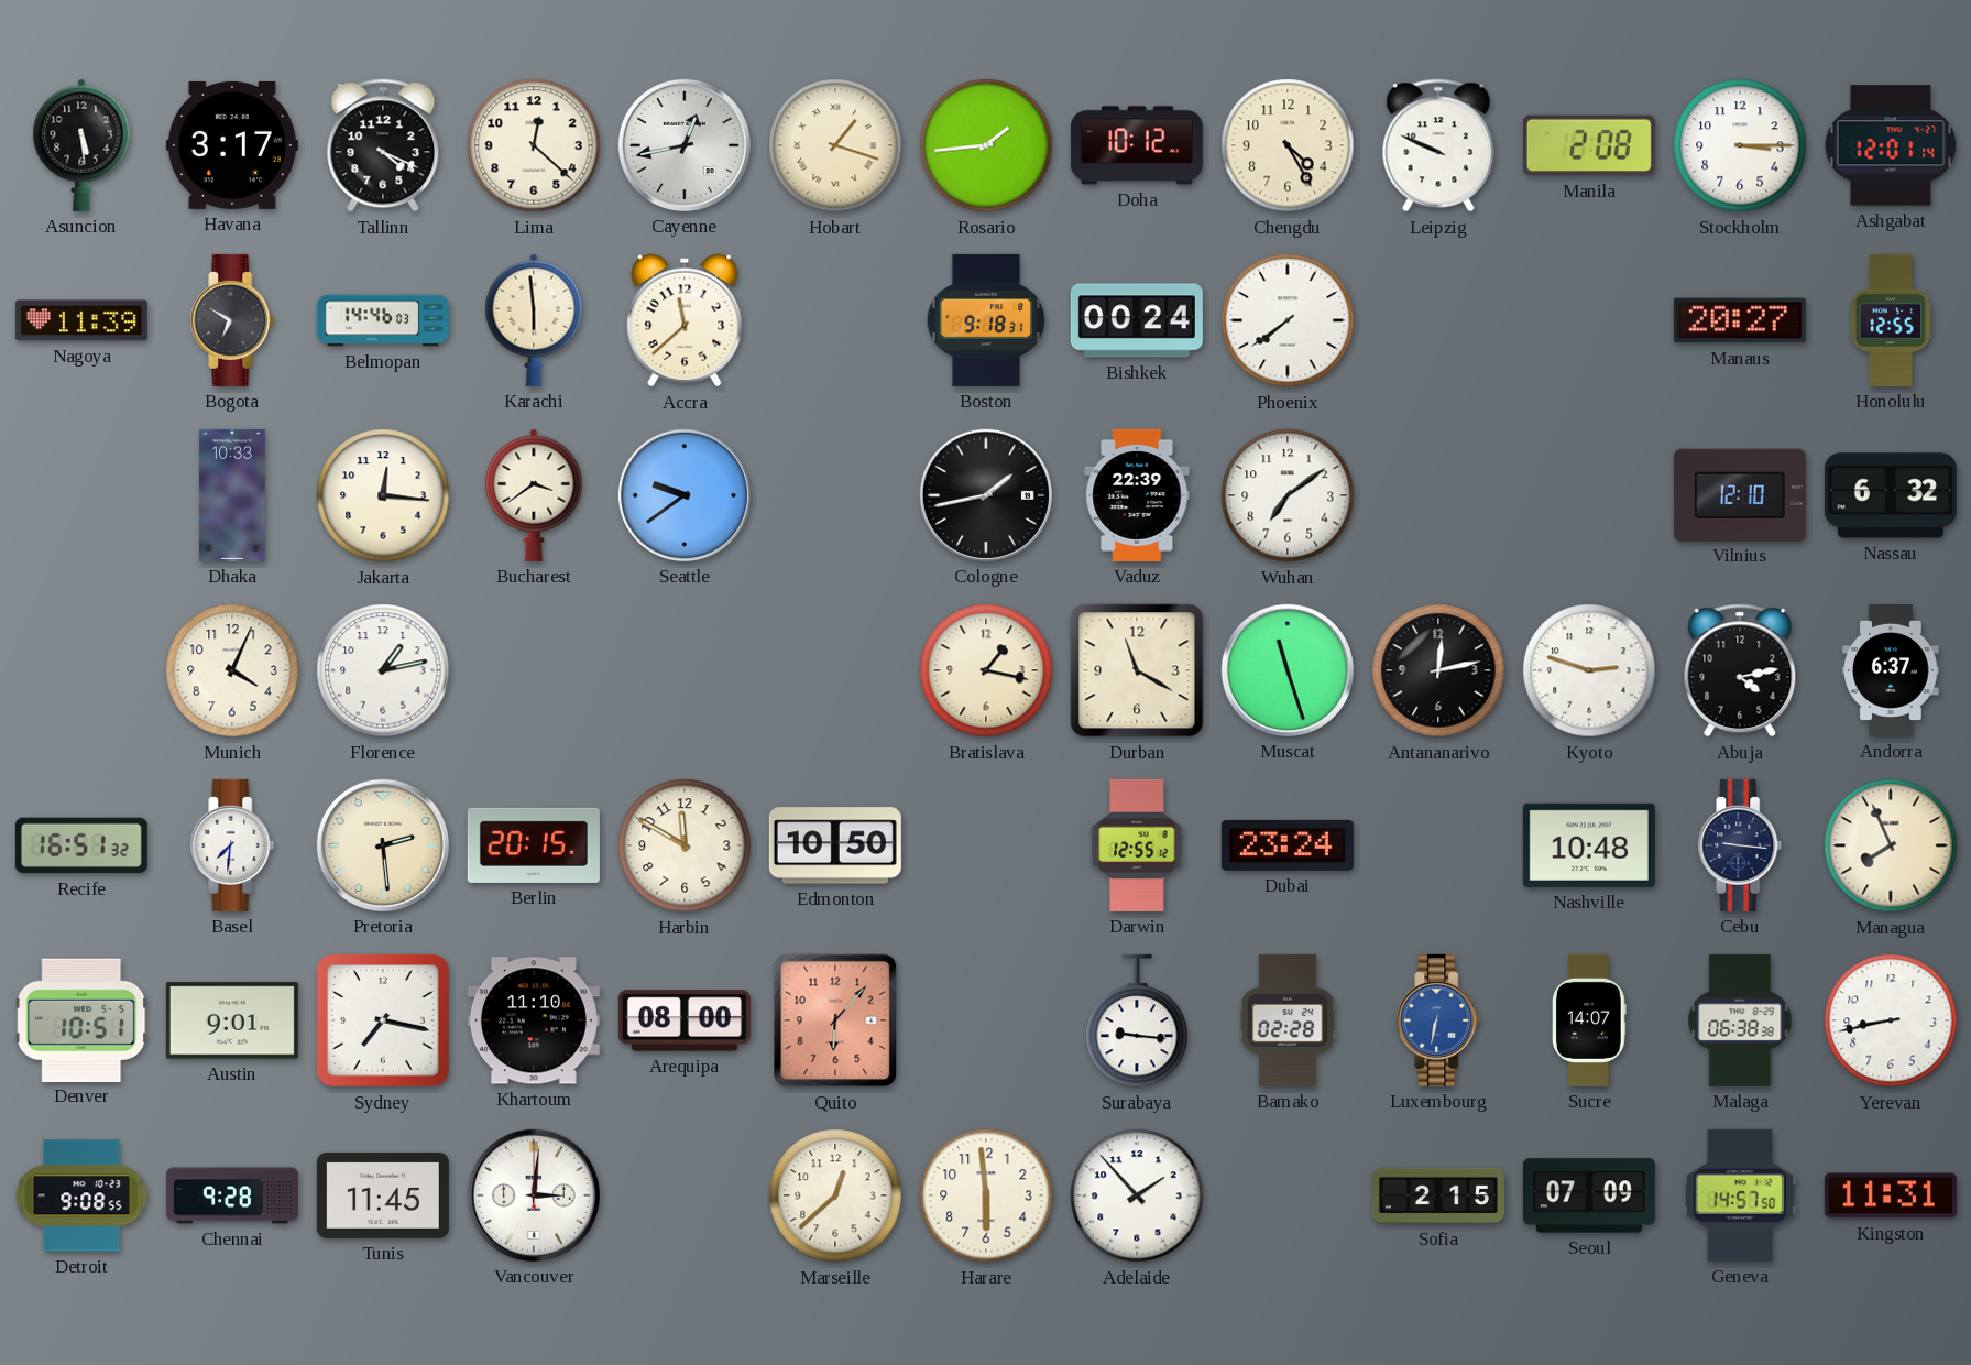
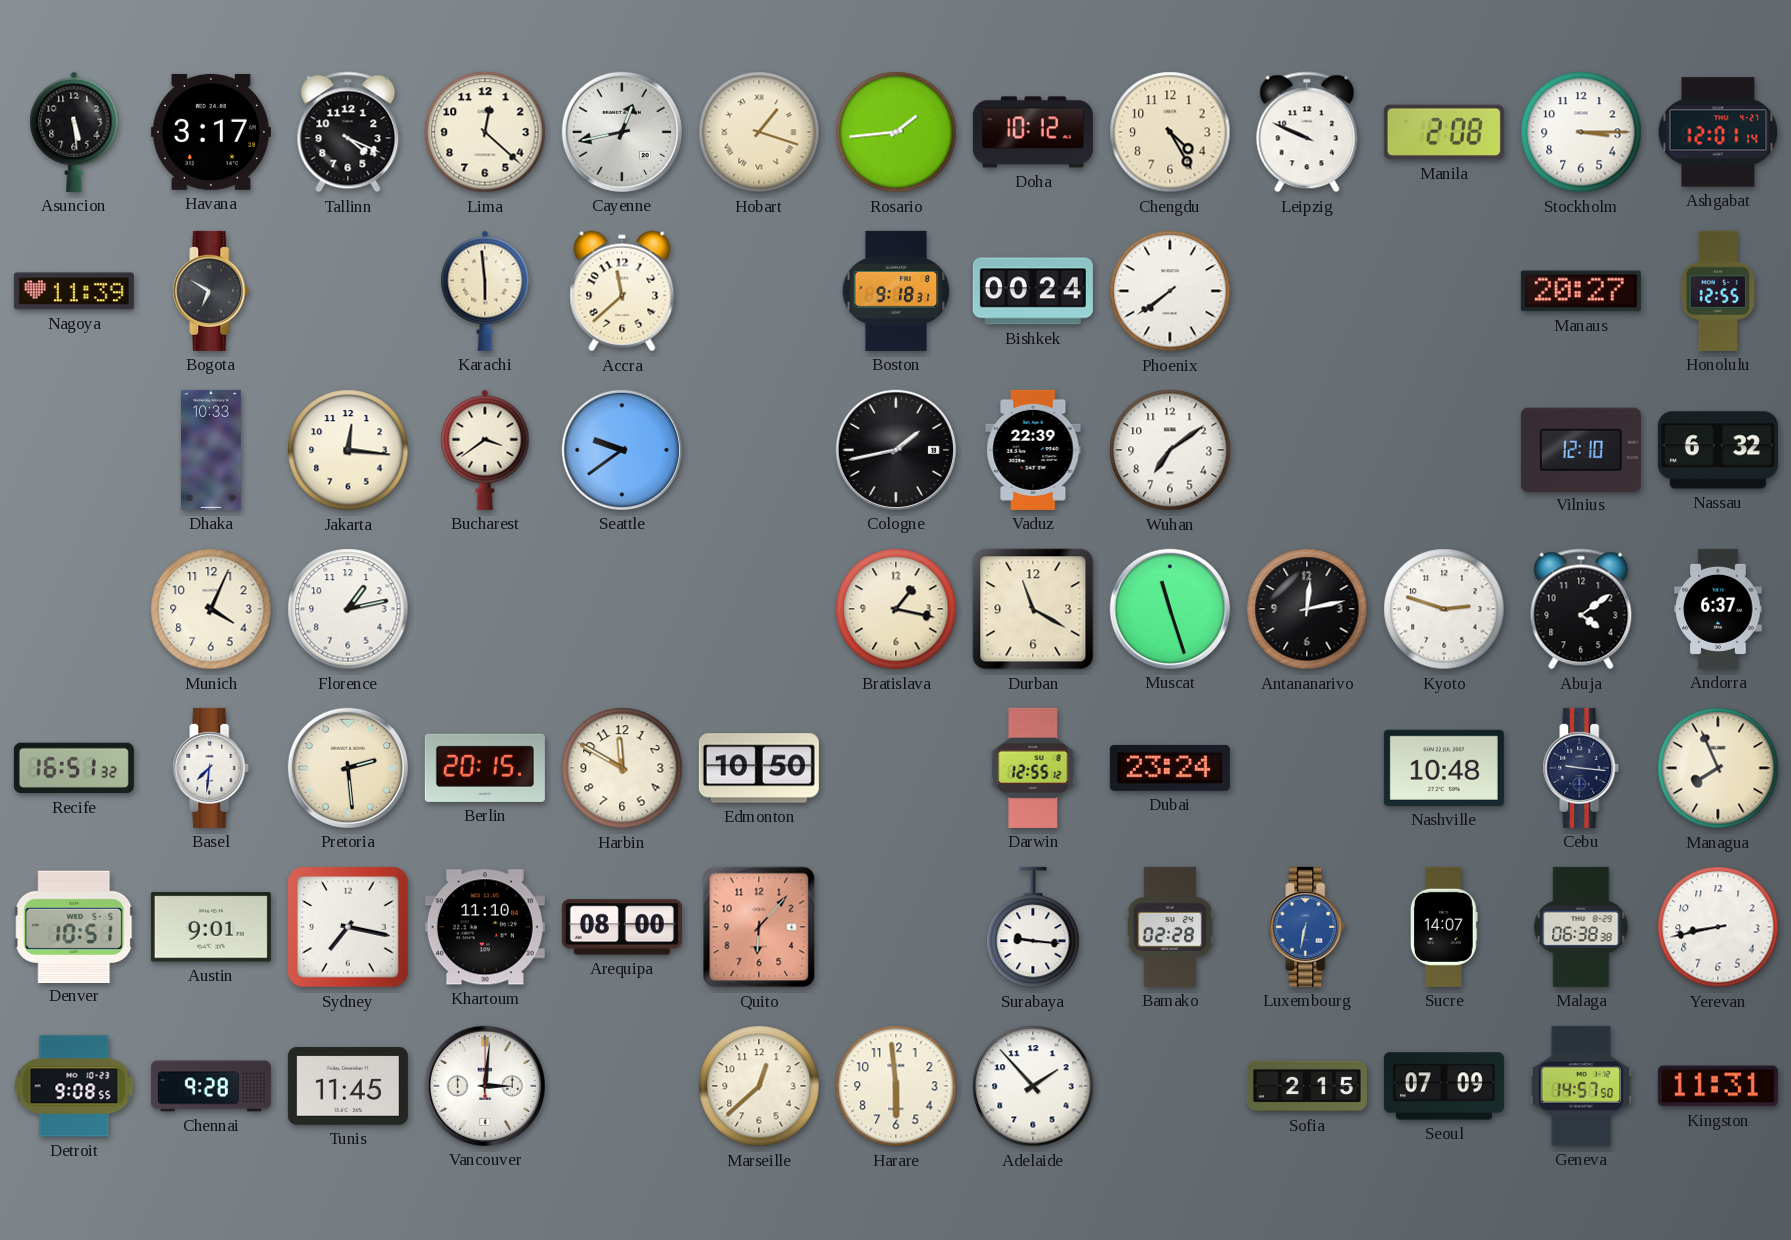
Belmopan: 14:46 -> none (383, 320)
Abuja: 4:13 -> 4:09 (1581, 609)
